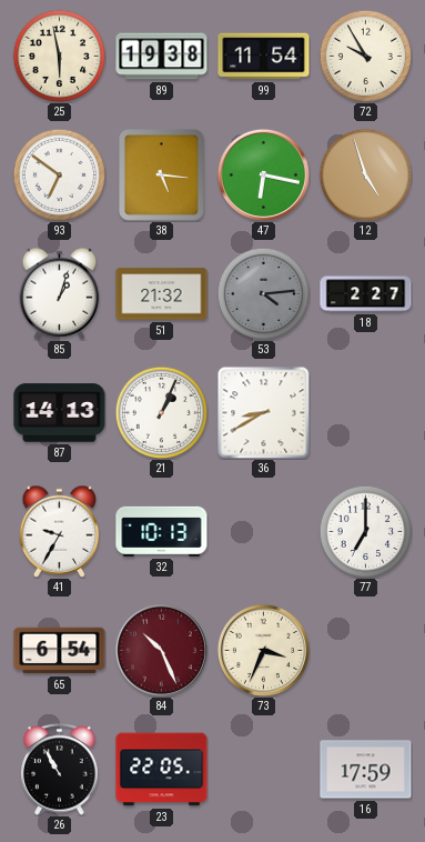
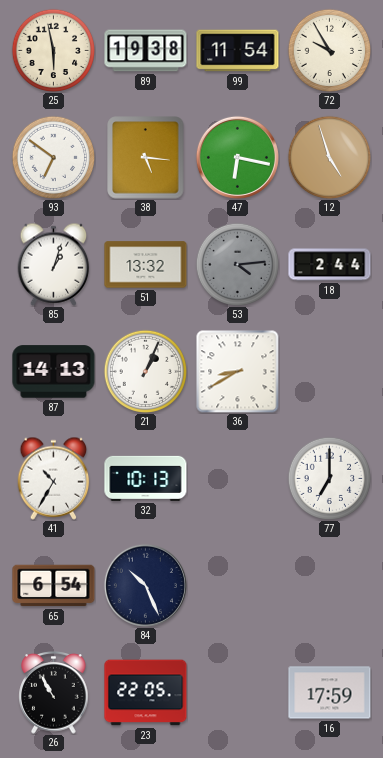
51: 21:32 -> 13:32 (146, 265)
18: 2:27 -> 2:44 (330, 265)
41: 9:35 -> 10:35 (54, 478)
84 dial: burgundy -> navy (145, 585)
73: 3:34 -> none (263, 650)
